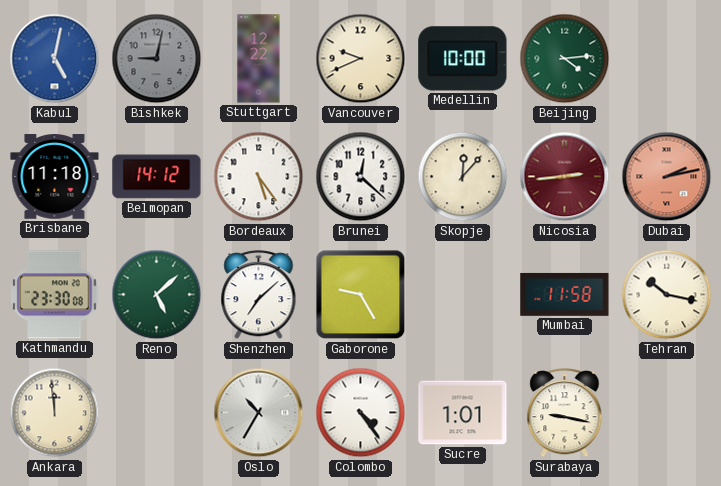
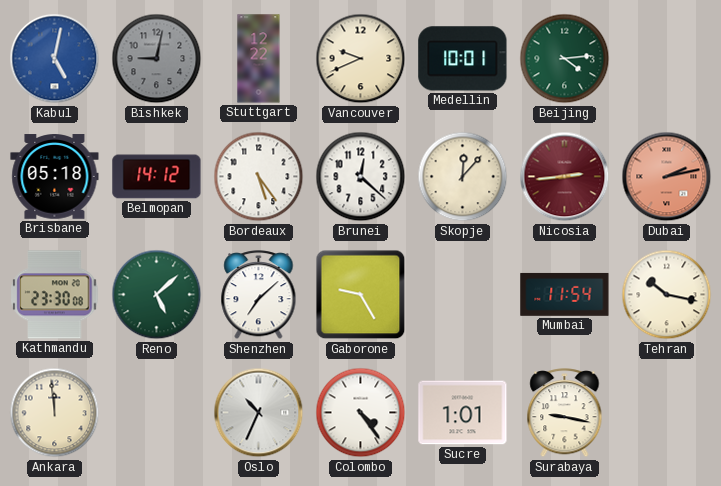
Medellin: 10:00 -> 10:01 (463, 59)
Brisbane: 11:18 -> 05:18 (55, 177)
Mumbai: 11:58 -> 11:54 (565, 294)
Oslo: 10:35 -> 10:34 (259, 413)
